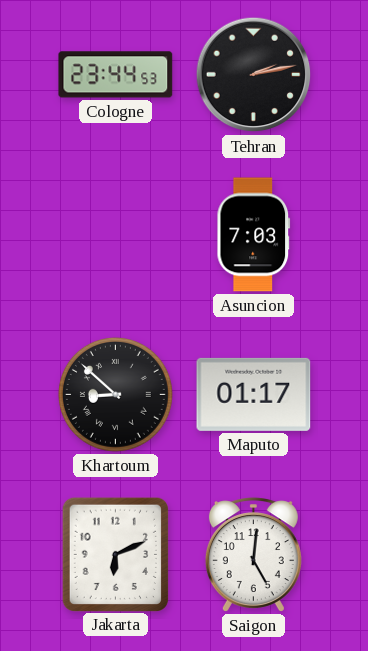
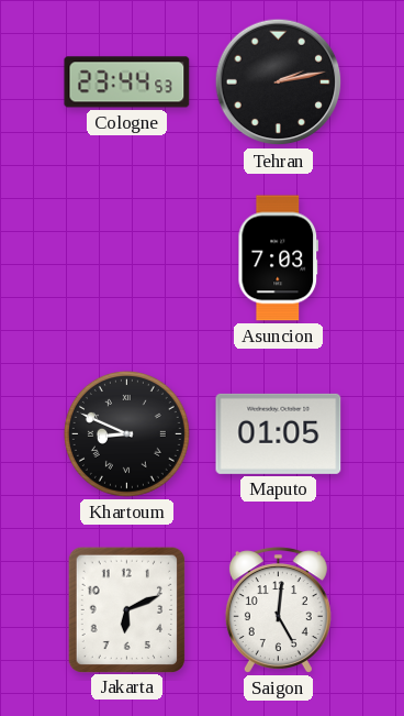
Khartoum: 8:52 -> 8:49 (126, 433)
Maputo: 01:17 -> 01:05 (279, 433)
